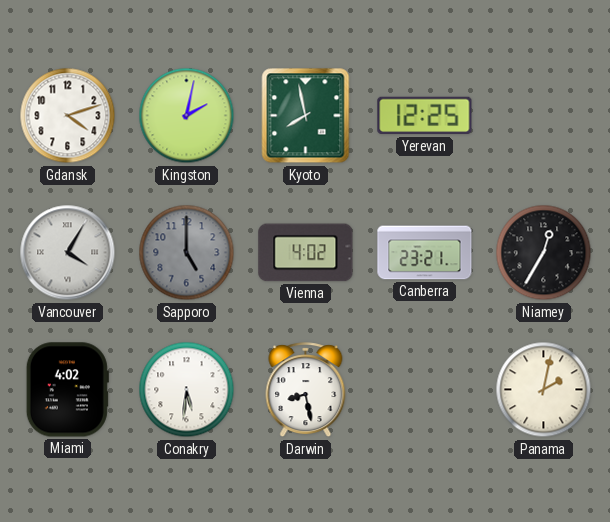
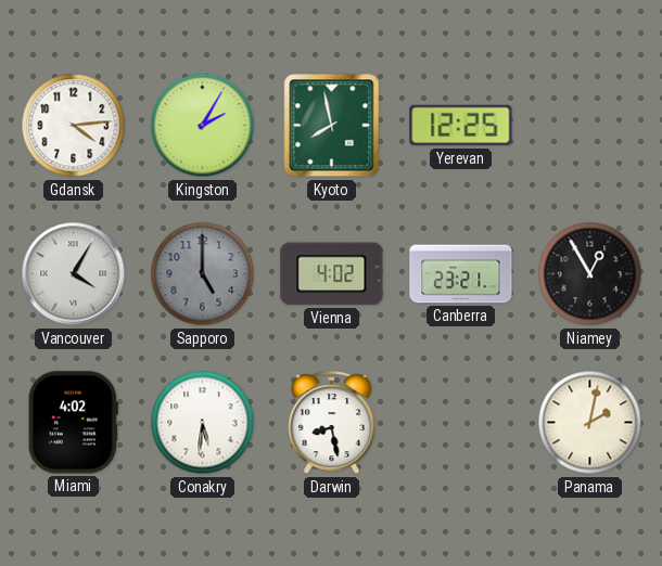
Gdansk: 4:12 -> 4:14 (74, 126)
Kingston: 2:02 -> 2:05 (203, 126)
Niamey: 12:35 -> 12:55 (590, 274)
